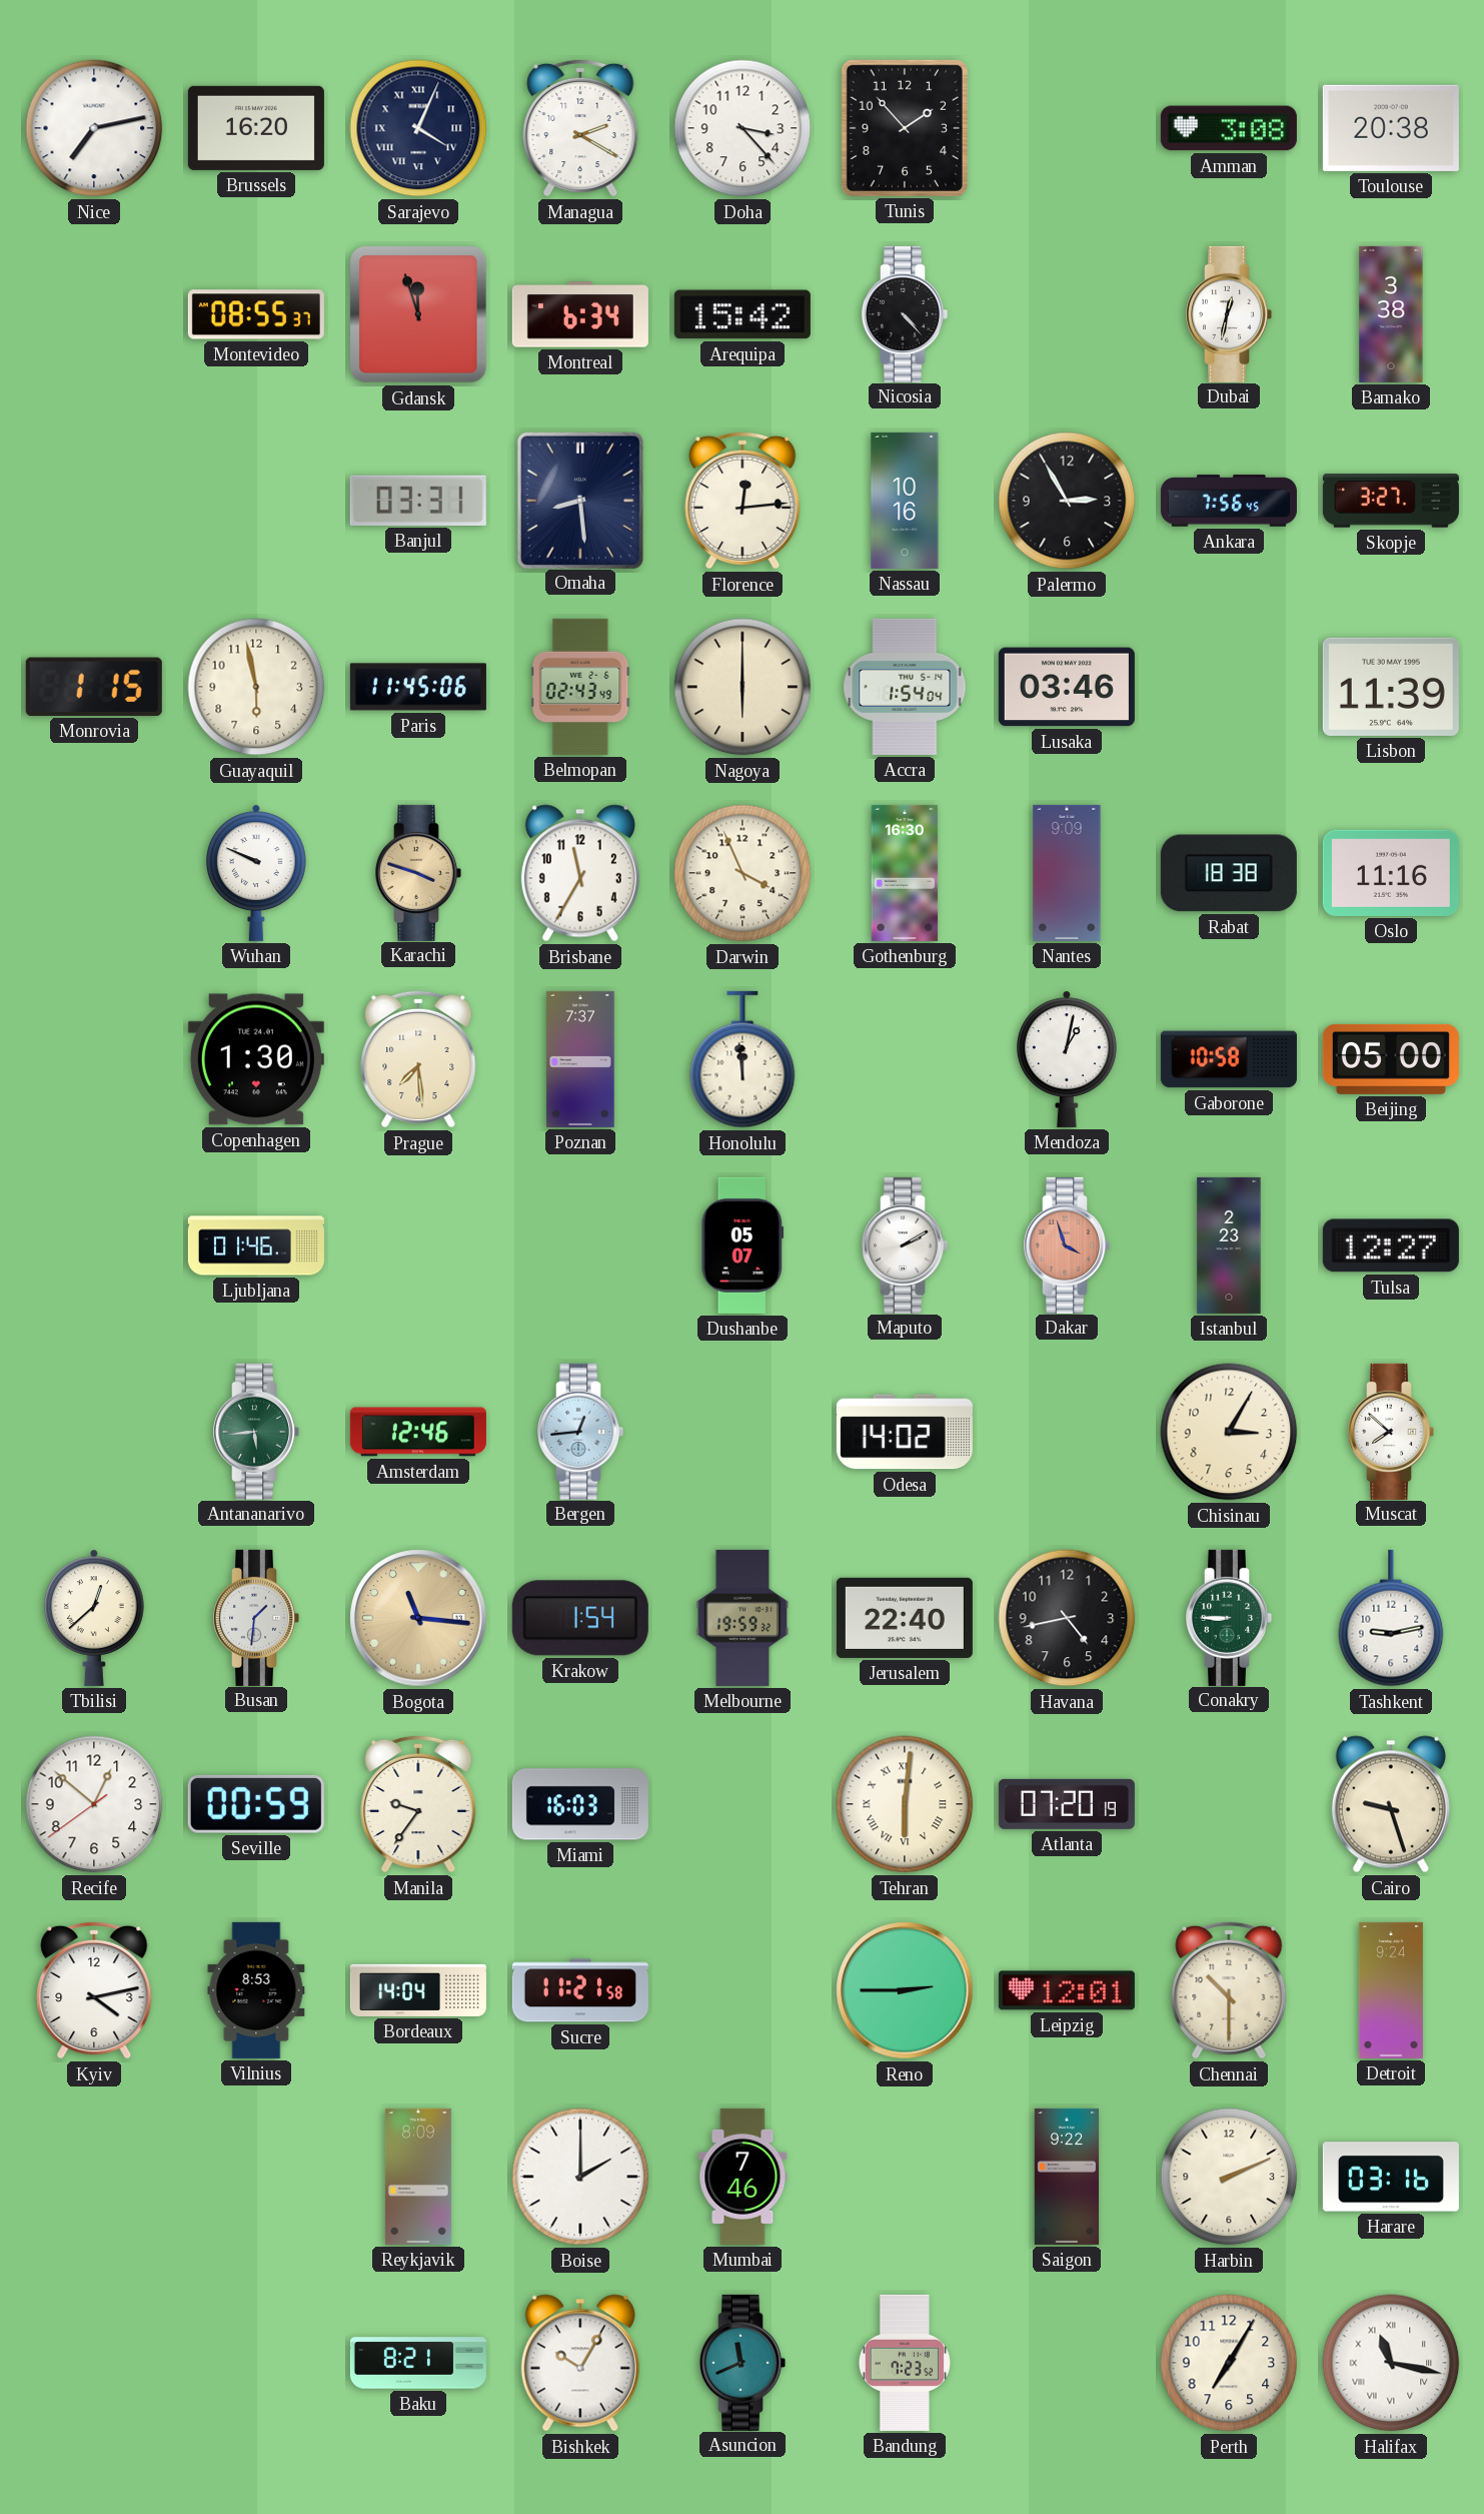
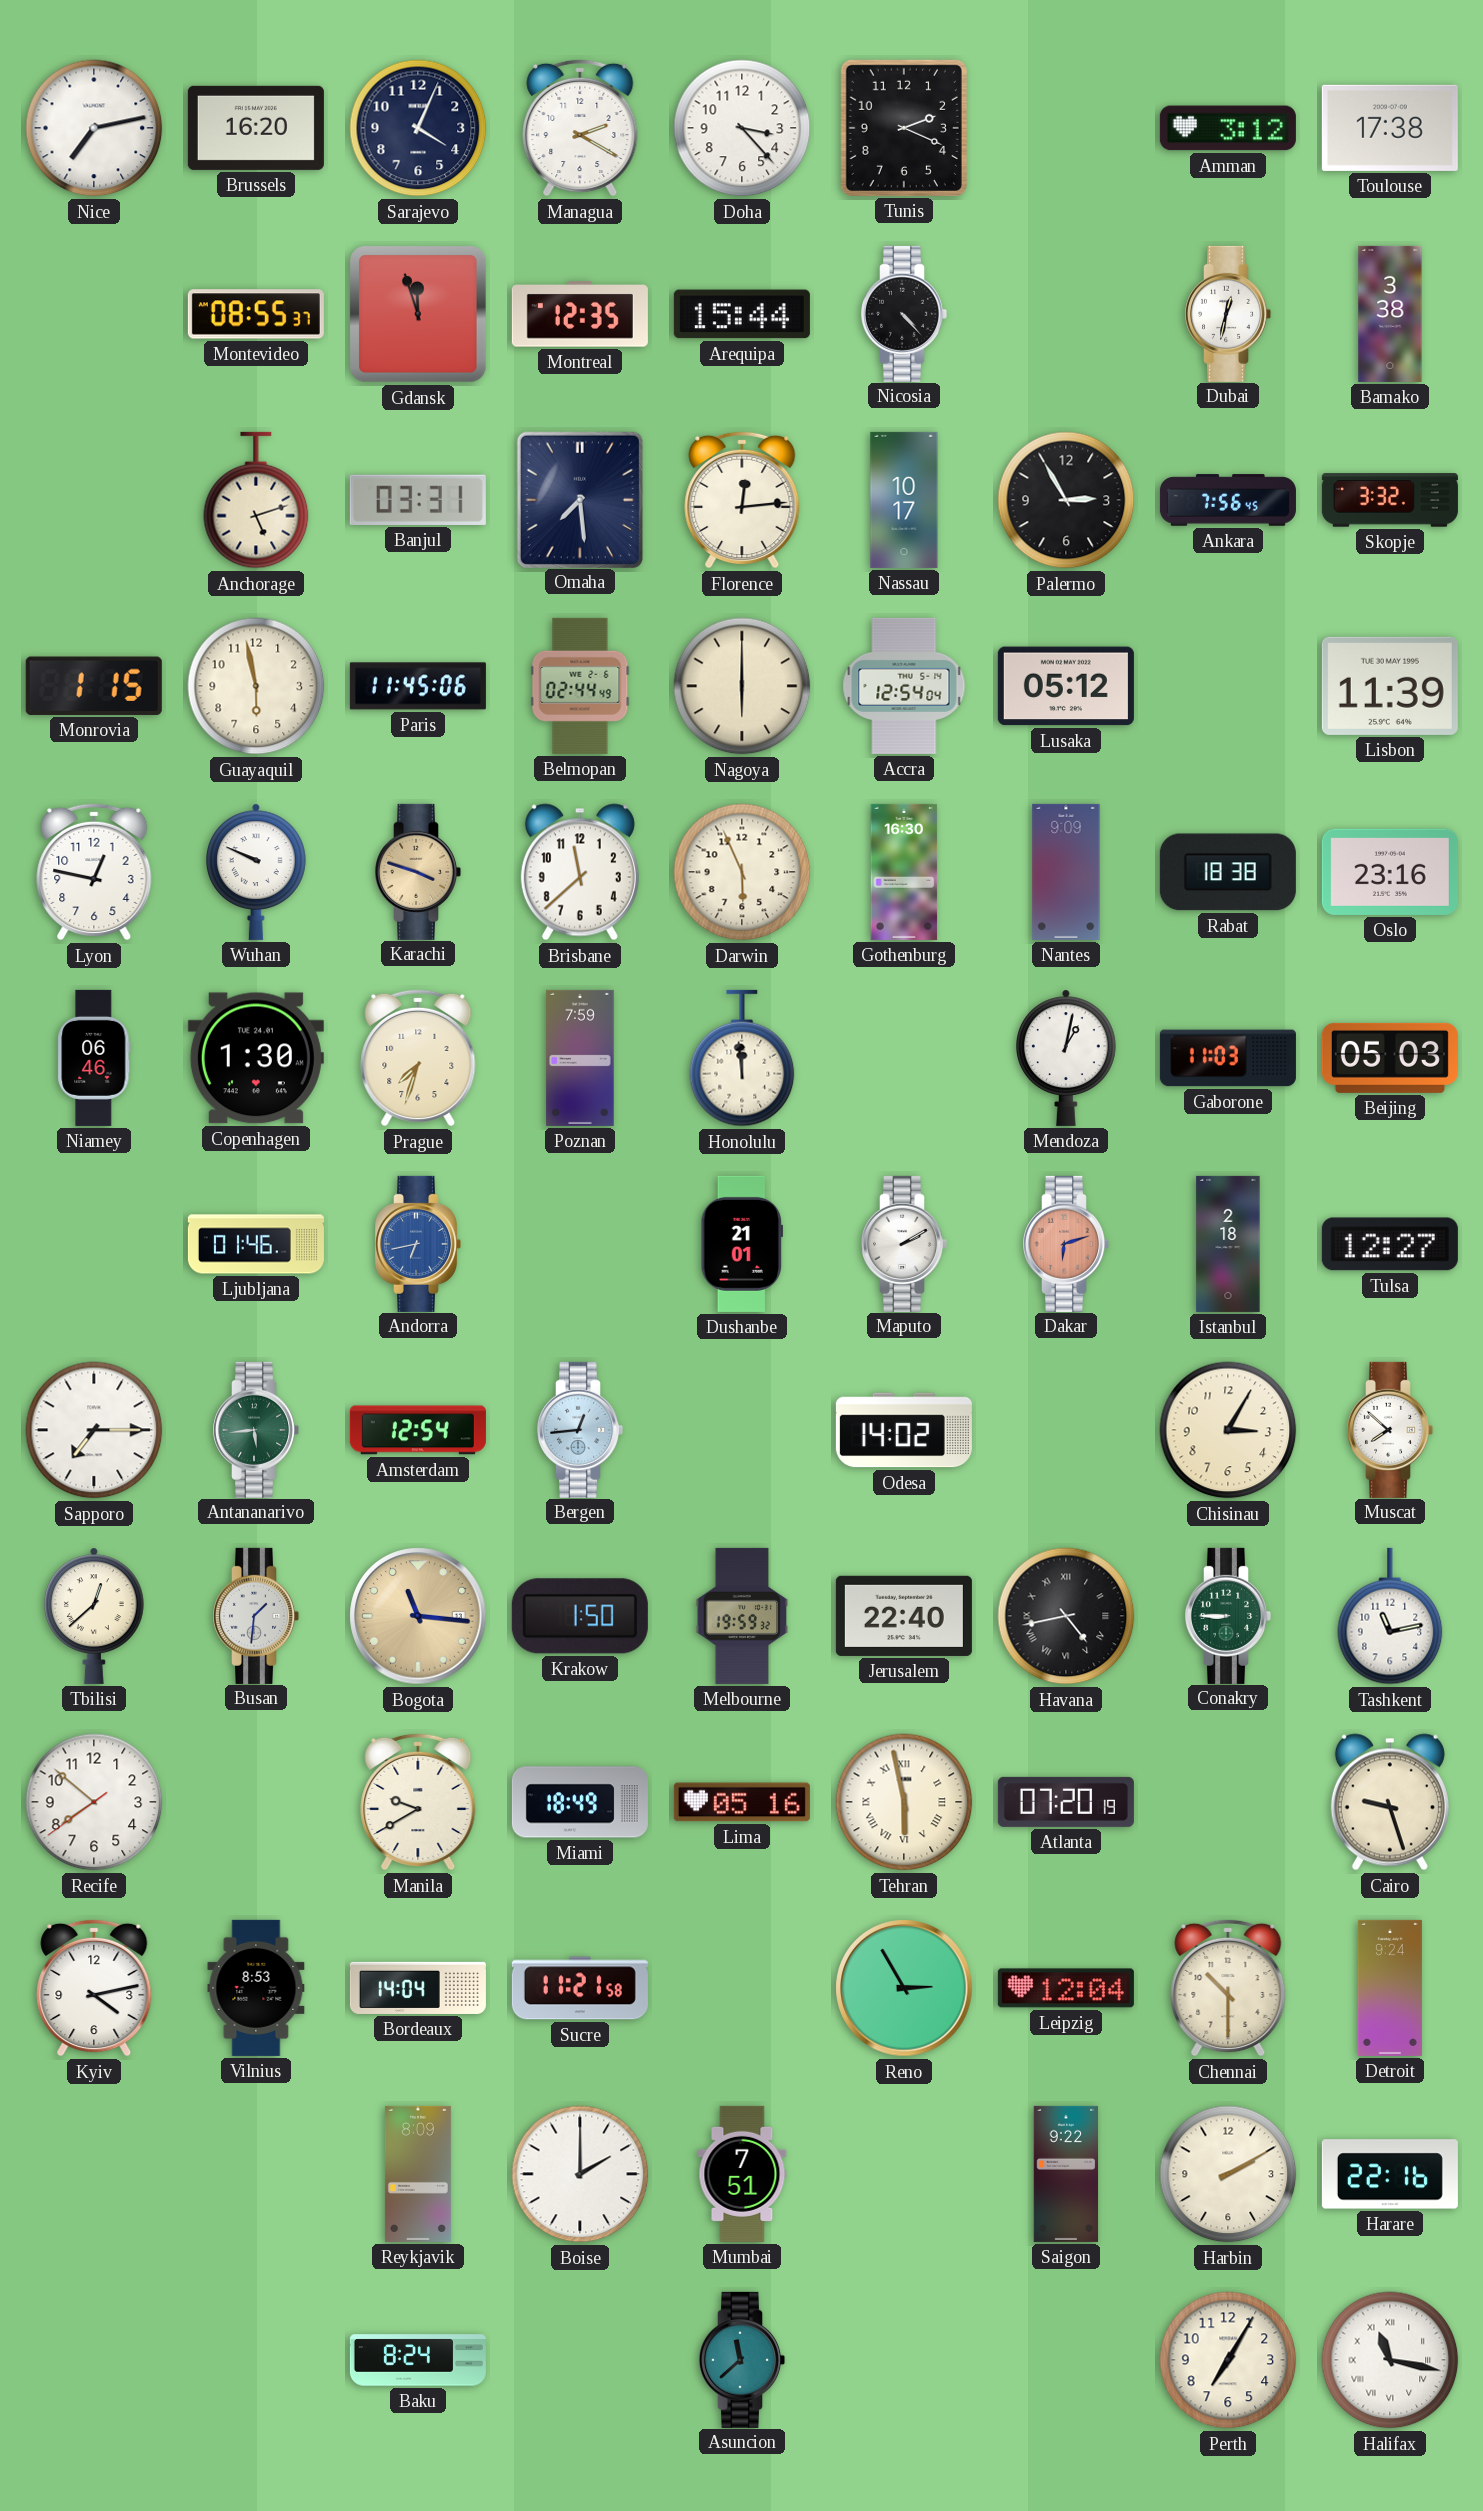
Sarajevo numerals: Roman -> Arabic (418, 128)
Tunis: 1:53 -> 2:19 (904, 128)
Amman: 3:08 -> 3:12 (1228, 128)
Toulouse: 20:38 -> 17:38 (1390, 128)
Montreal: 6:34 -> 12:35 (580, 314)
Arequipa: 15:42 -> 15:44 (742, 314)
Anchorage: none -> 5:12 (256, 500)
Omaha: 8:29 -> 7:29 (580, 499)
Nassau: 10:16 -> 10:17 (904, 500)
Skopje: 3:27 -> 3:32 (1390, 500)
Belmopan: 02:43 -> 02:44 (580, 686)
Accra: 1:54 -> 12:54 (904, 686)
Lusaka: 03:46 -> 05:12 (1066, 686)
Lyon: none -> 12:47 (94, 872)
Brisbane: 11:35 -> 11:38 (580, 872)
Darwin: 3:56 -> 5:56 (742, 872)
Oslo: 11:16 -> 23:16 (1390, 872)
Niamey: none -> 06:46 (94, 1058)
Prague: 7:29 -> 7:33 (418, 1058)
Poznan: 7:37 -> 7:59 (580, 1058)
Gaborone: 10:58 -> 11:03 (1228, 1058)
Beijing: 05:00 -> 05:03 (1390, 1058)
Andorra: none -> 6:43 (419, 1244)
Dushanbe: 05:07 -> 21:01 (741, 1244)
Dakar: 3:57 -> 6:12 (1067, 1244)
Istanbul: 2:23 -> 2:18 (1228, 1244)
Sapporo: none -> 7:15 (94, 1430)
Amsterdam: 12:46 -> 12:54 (418, 1430)
Krakow: 1:54 -> 1:50 (580, 1616)
Havana numerals: Arabic -> Roman (1066, 1616)
Tashkent: 9:13 -> 11:13 (1390, 1616)
Recife: 12:51 -> 7:51 (94, 1802)
Seville: 00:59 -> none (256, 1805)
Manila: 9:36 -> 9:40 (418, 1802)
Miami: 16:03 -> 18:49 (580, 1802)
Lima: none -> 05:16 (742, 1802)
Tehran: 6:01 -> 5:58 (904, 1802)
Reno: 2:45 -> 2:55 (904, 1988)
Leipzig: 12:01 -> 12:04 (1066, 1988)
Mumbai: 7:46 -> 7:51 (742, 2174)
Harbin: 2:11 -> 2:10 (1228, 2174)
Harare: 03:16 -> 22:16 (1390, 2174)
Baku: 8:21 -> 8:24 (418, 2360)
Bishkek: 10:05 -> none (580, 2363)
Asuncion: 11:41 -> 11:38 (743, 2360)
Bandung: 7:23 -> none (905, 2363)
